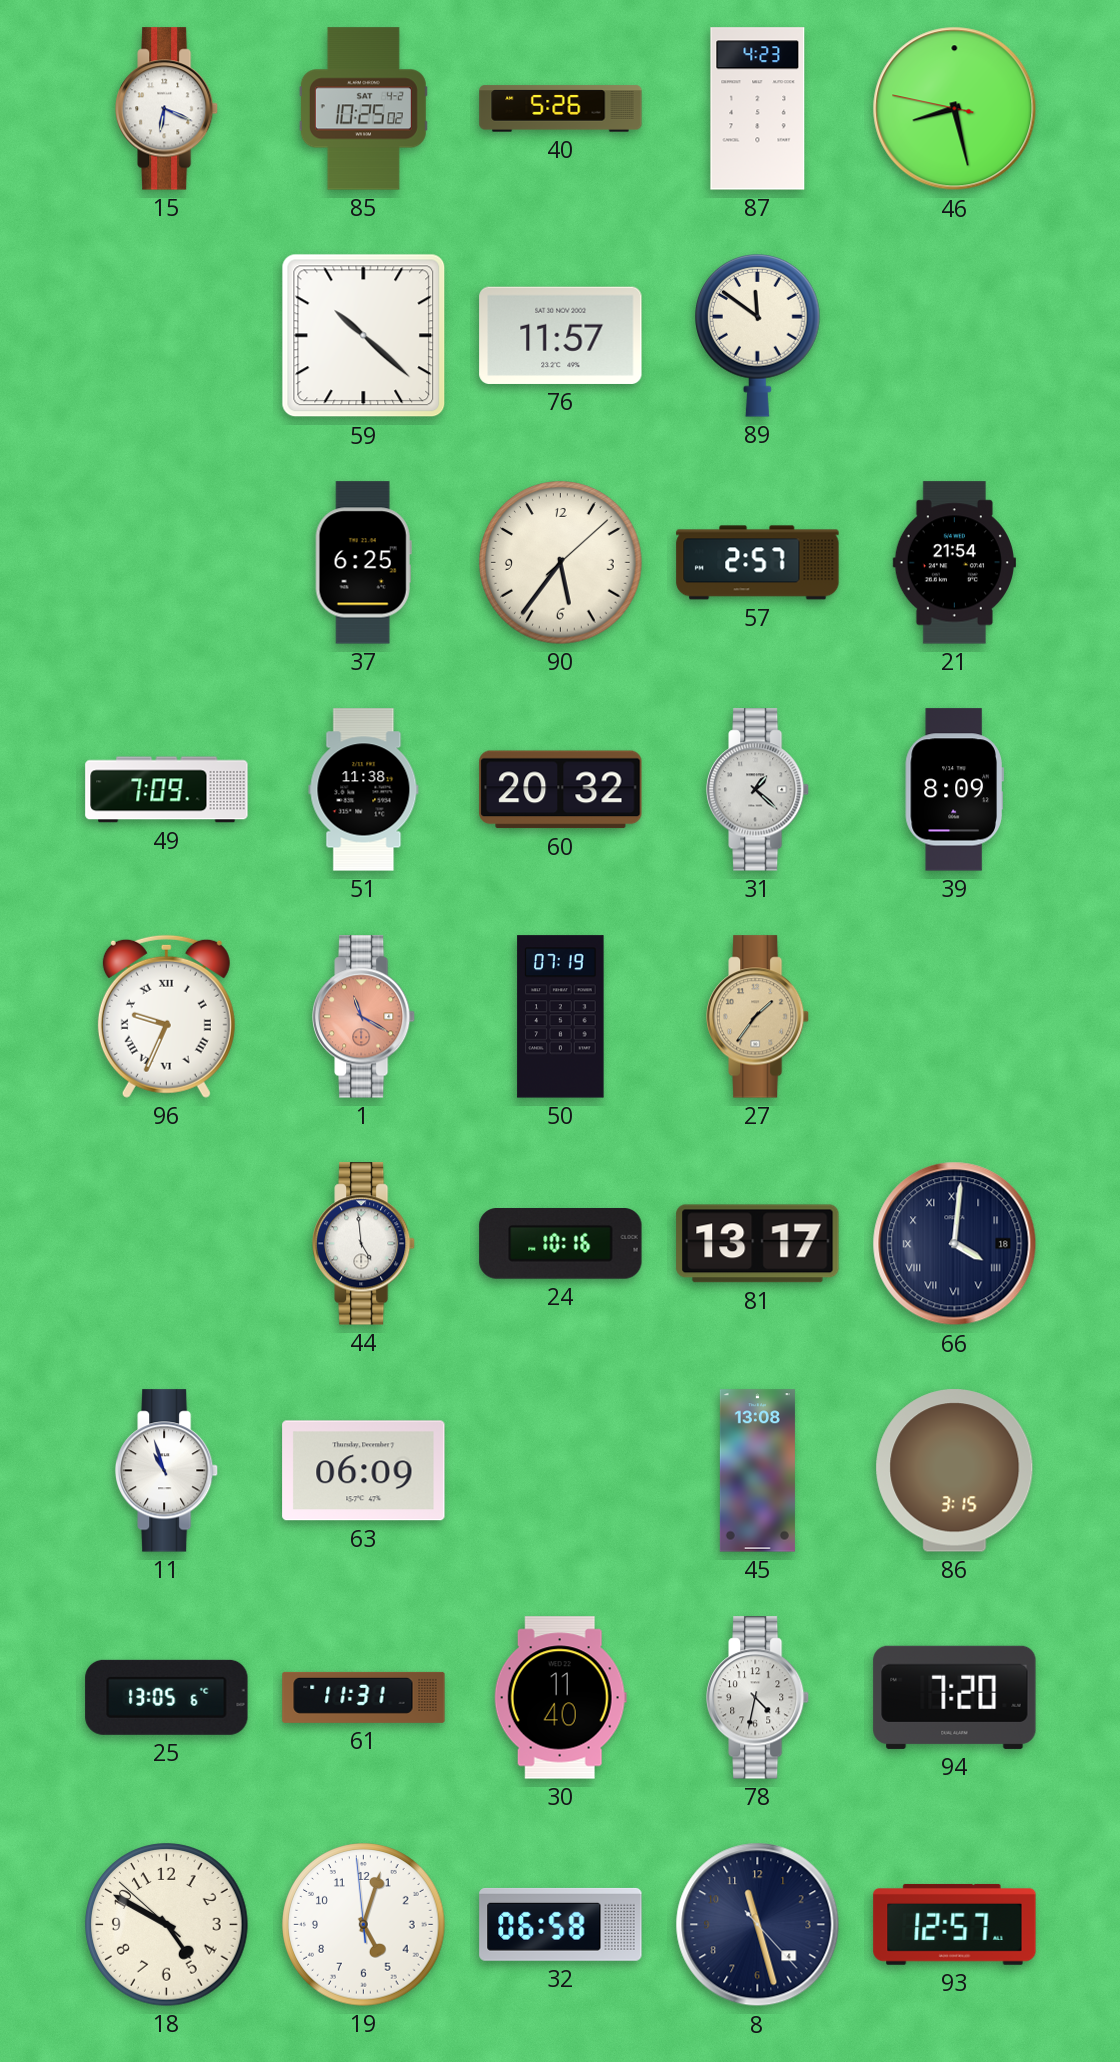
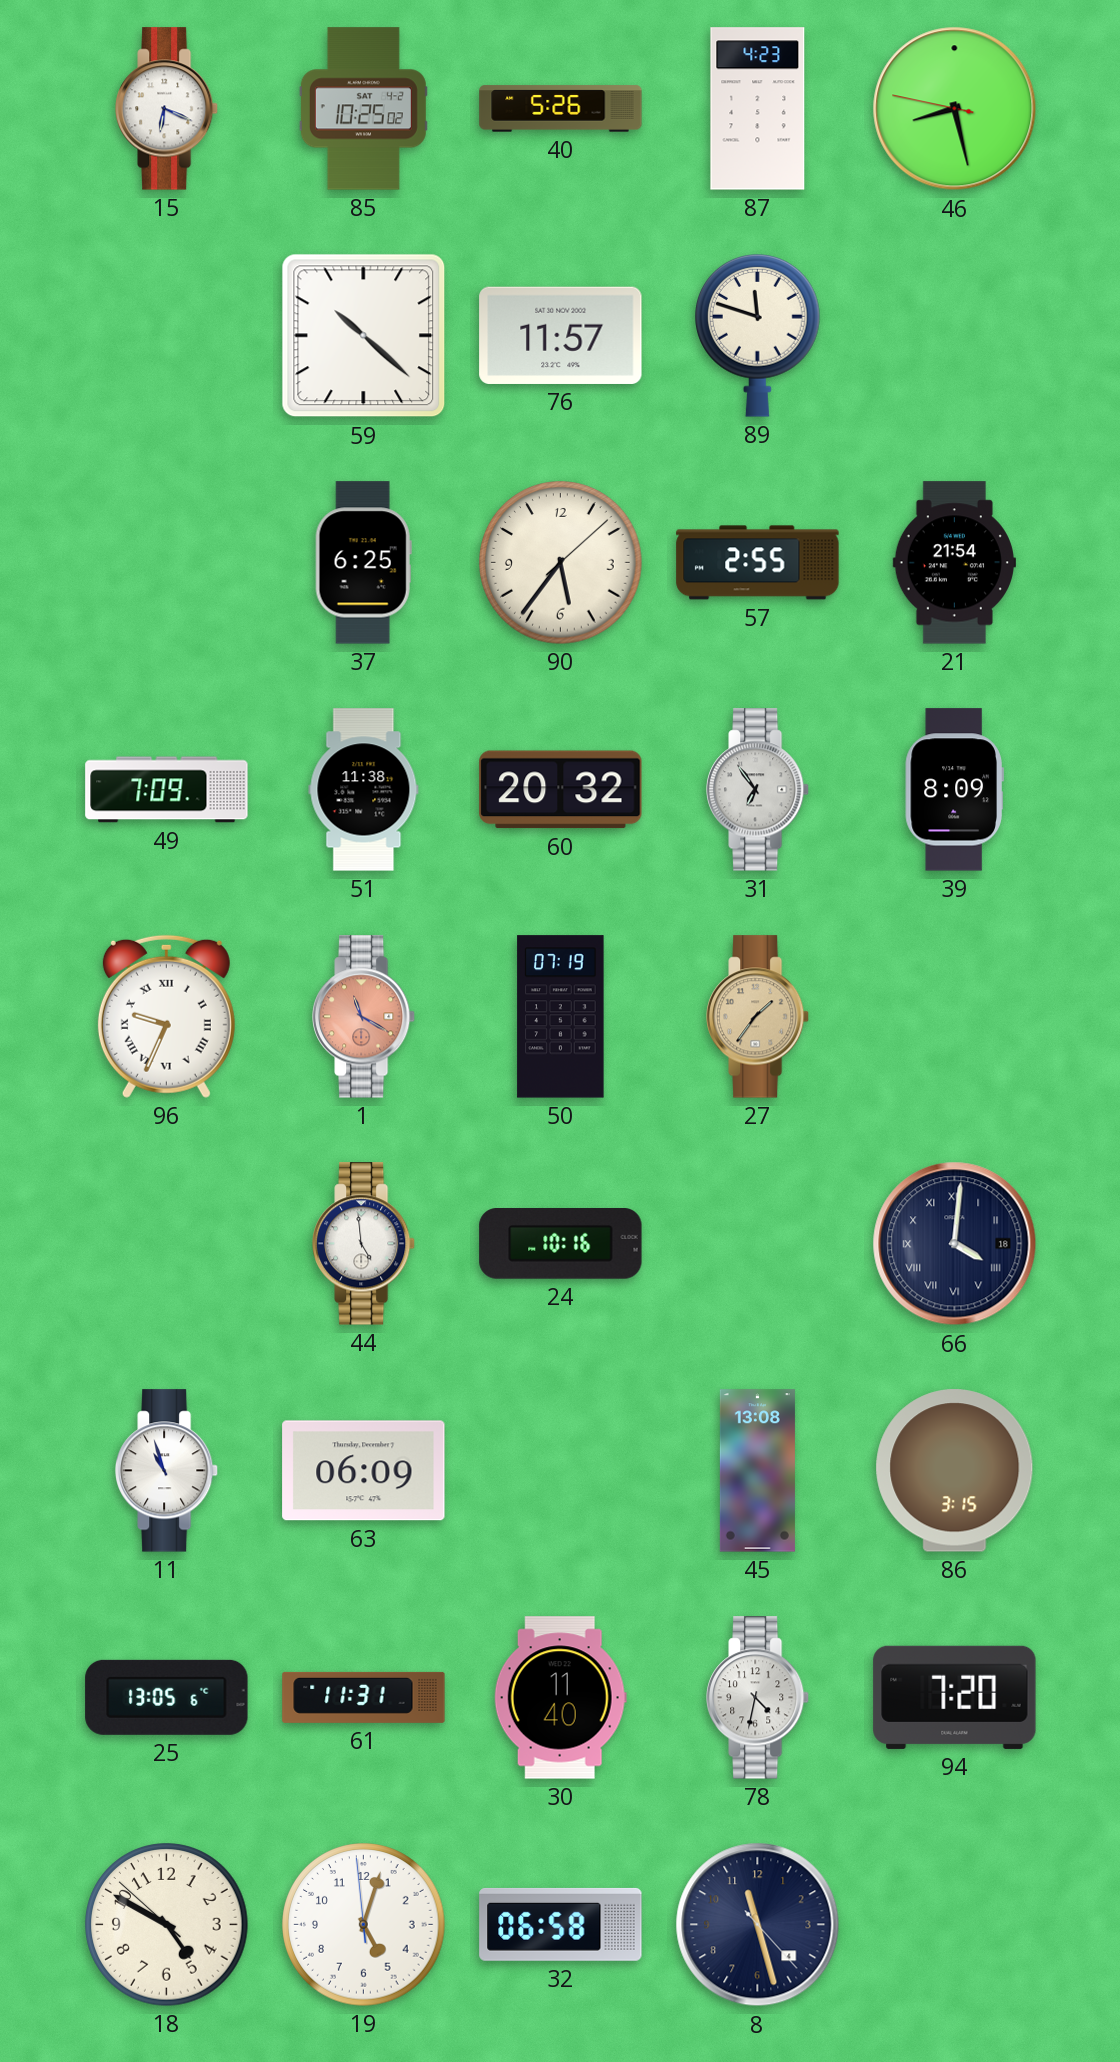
89: 11:51 -> 11:48 (758, 336)
57: 2:57 -> 2:55 (758, 563)
31: 1:22 -> 6:54 (759, 790)
81: 13:17 -> none (758, 1244)
93: 12:57 -> none (955, 1924)
